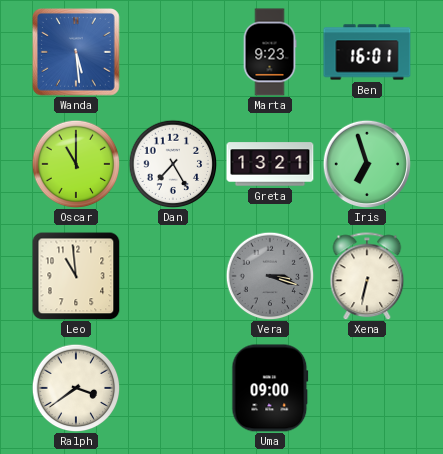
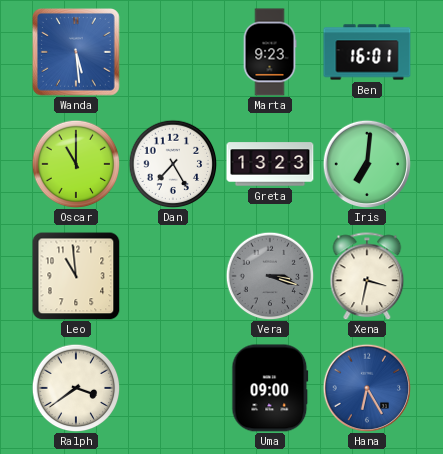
Greta: 13:21 -> 13:23 (270, 164)
Iris: 6:57 -> 7:01 (366, 163)
Xena: 6:32 -> 3:32 (367, 276)
Hana: none -> 6:25 (366, 387)
